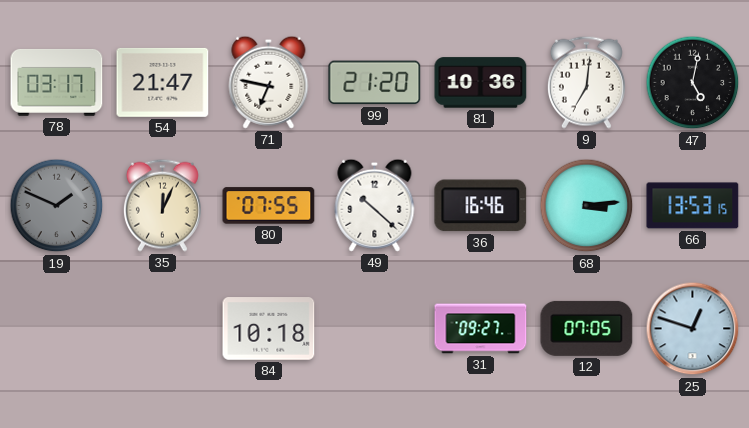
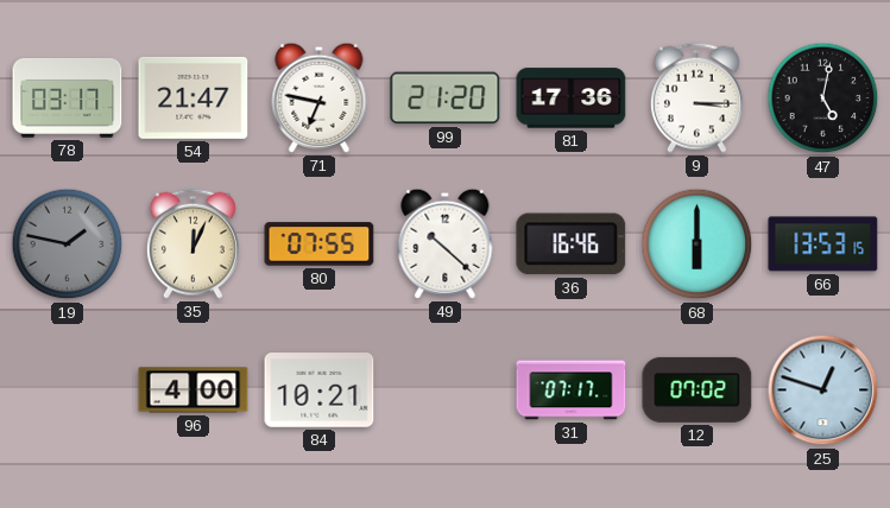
81: 10:36 -> 17:36 (572, 99)
9: 7:01 -> 3:15 (696, 97)
19: 1:49 -> 1:47 (68, 245)
68: 3:14 -> 6:00 (698, 245)
96: none -> 4:00 (194, 390)
84: 10:18 -> 10:21 (320, 390)
31: 09:27 -> 07:17 (572, 390)
12: 07:05 -> 07:02 (698, 389)
